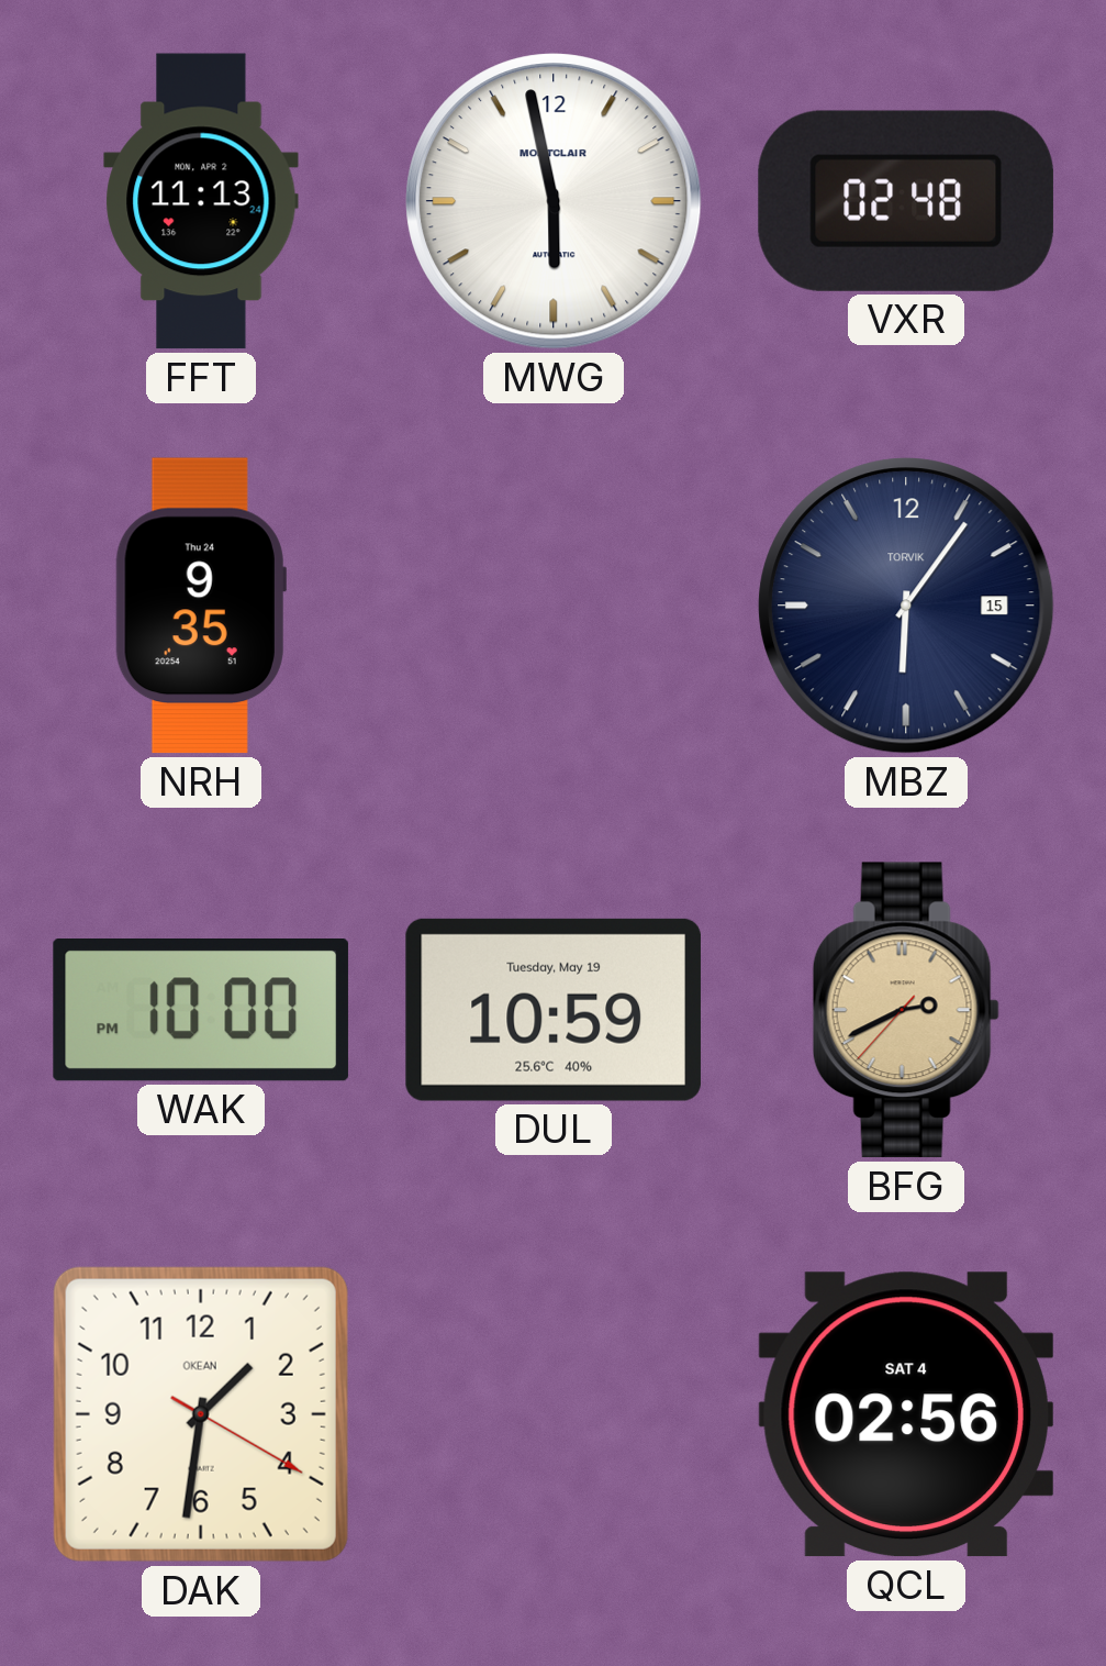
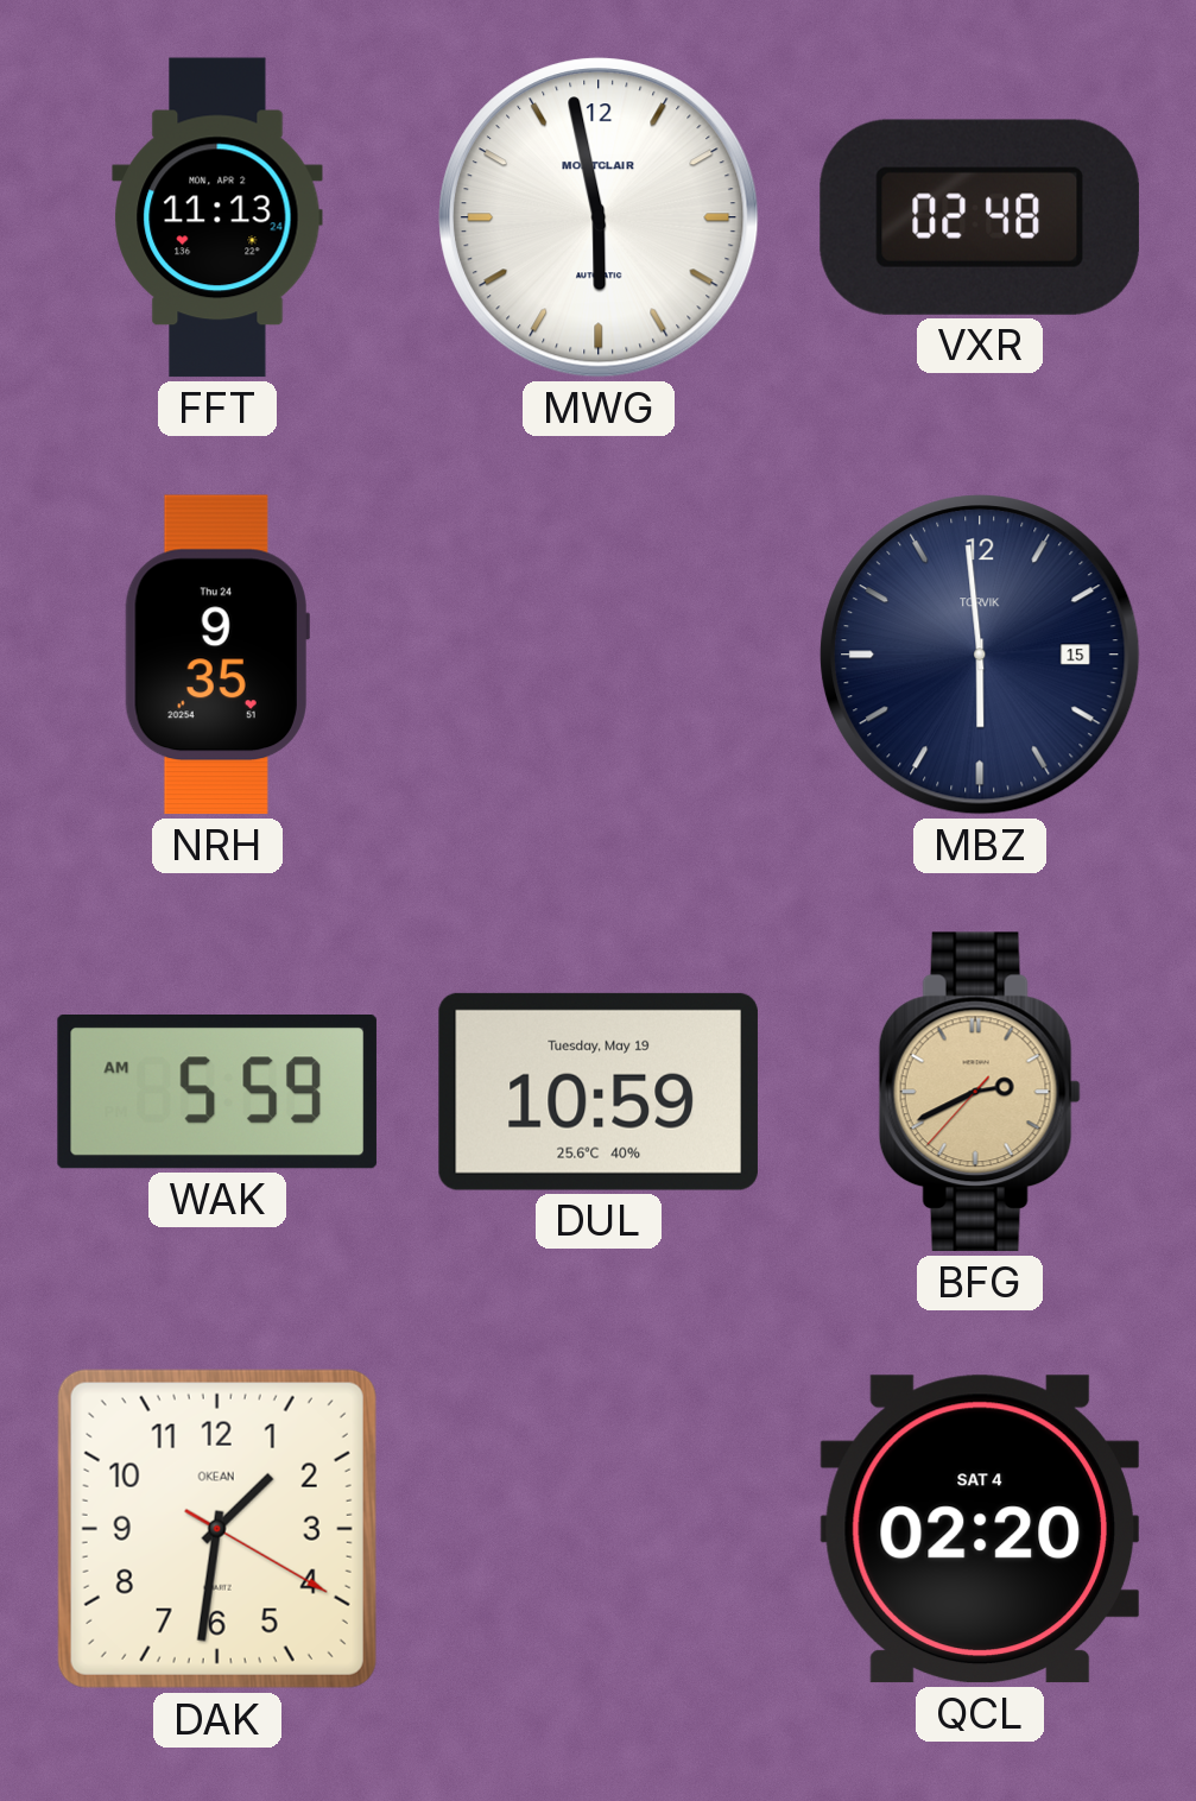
MBZ: 6:06 -> 5:59 (980, 655)
WAK: 10:00 -> 5:59 (217, 1093)
QCL: 02:56 -> 02:20 (979, 1529)
